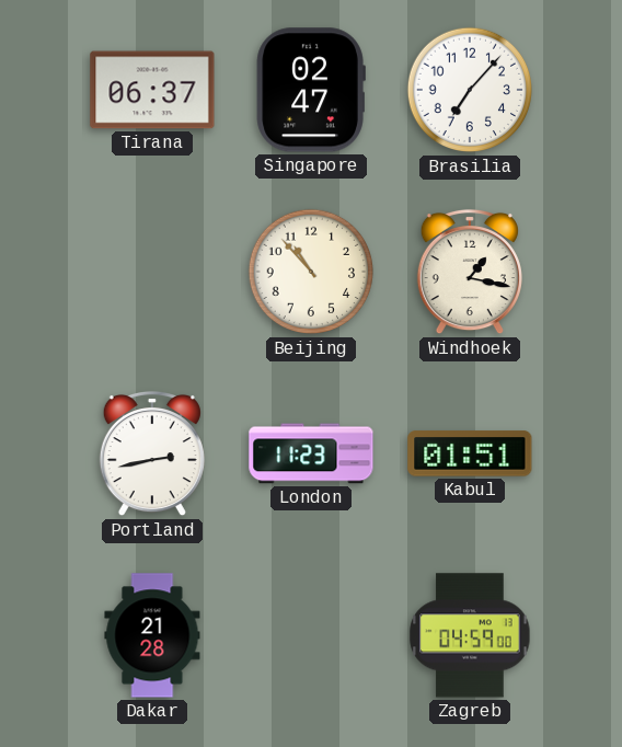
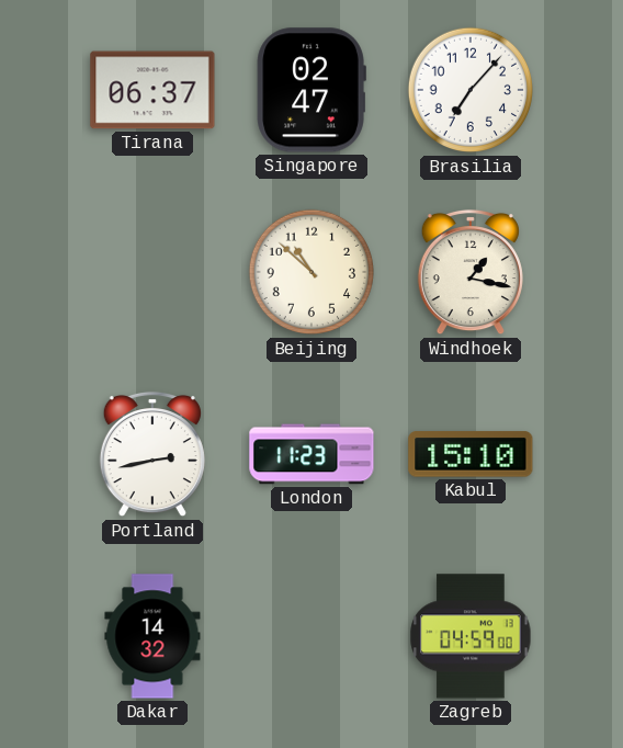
Beijing: 10:53 -> 10:52 (311, 272)
Kabul: 01:51 -> 15:10 (471, 454)
Dakar: 21:28 -> 14:32 (152, 636)
